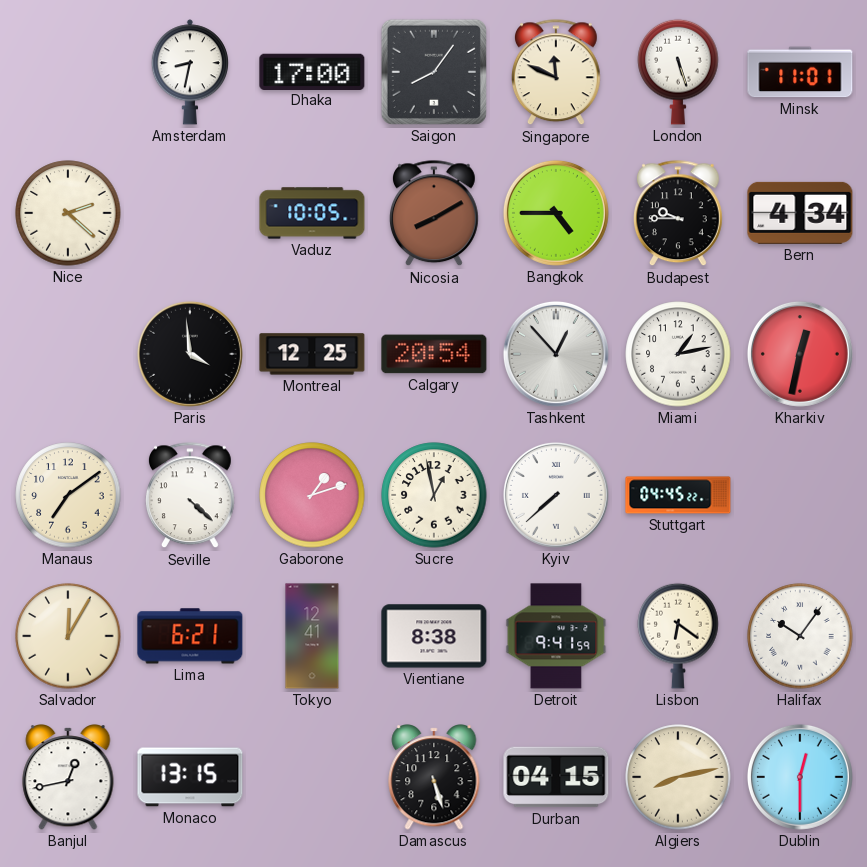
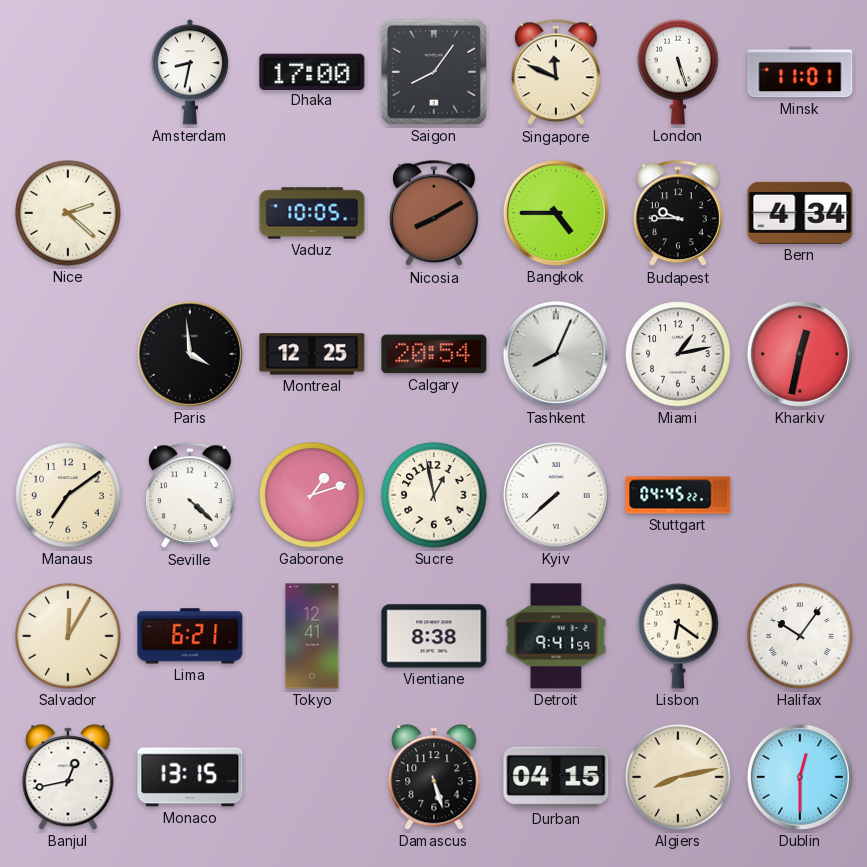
Tashkent: 12:53 -> 8:04 (556, 354)
